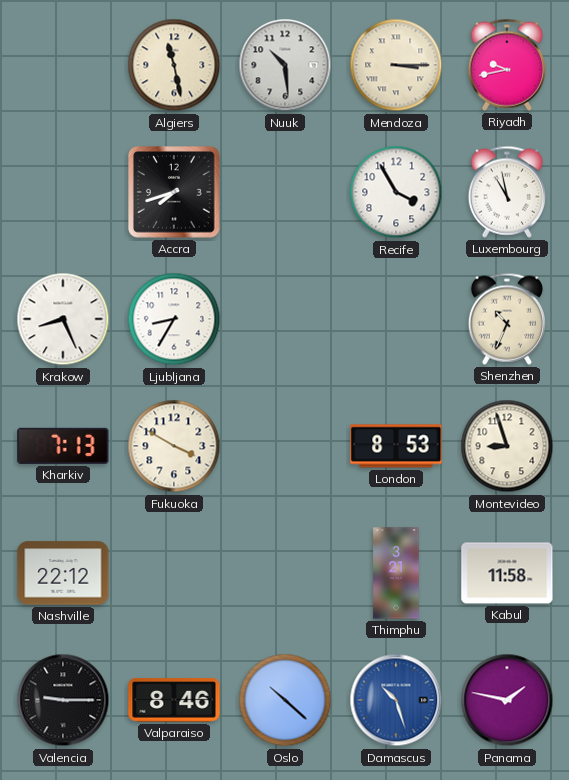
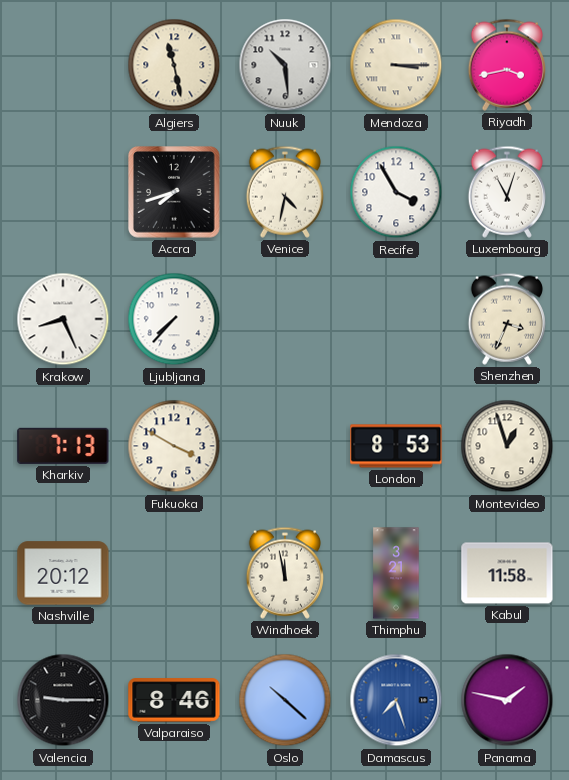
Riyadh: 9:43 -> 3:43 (507, 65)
Venice: none -> 4:32 (285, 192)
Luxembourg: 10:58 -> 11:03 (507, 192)
Ljubljana: 8:35 -> 7:37 (174, 319)
Shenzhen: 10:34 -> 3:34 (507, 319)
Montevideo: 8:57 -> 12:57 (507, 446)
Nashville: 22:12 -> 20:12 (63, 573)
Windhoek: none -> 11:58 (285, 573)
Damascus: 10:27 -> 7:27 (396, 700)
